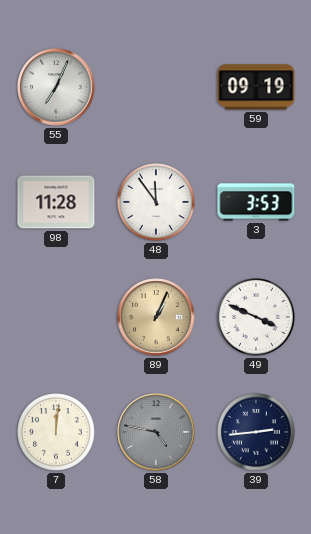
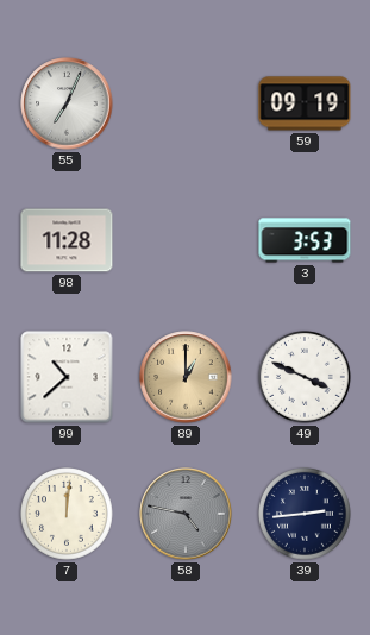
48: 11:54 -> none (157, 203)
99: none -> 10:38 (67, 377)
89: 1:04 -> 1:00 (186, 377)
